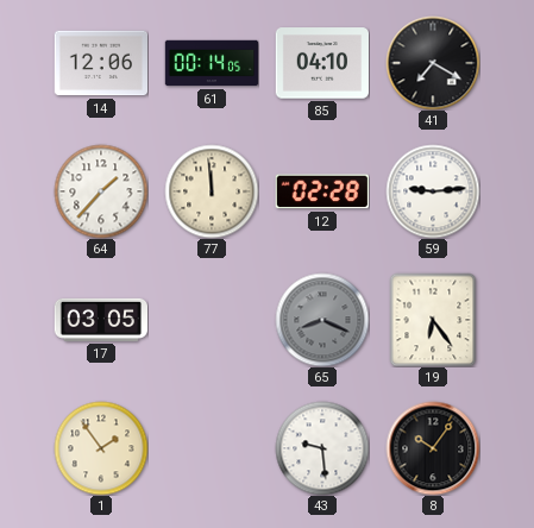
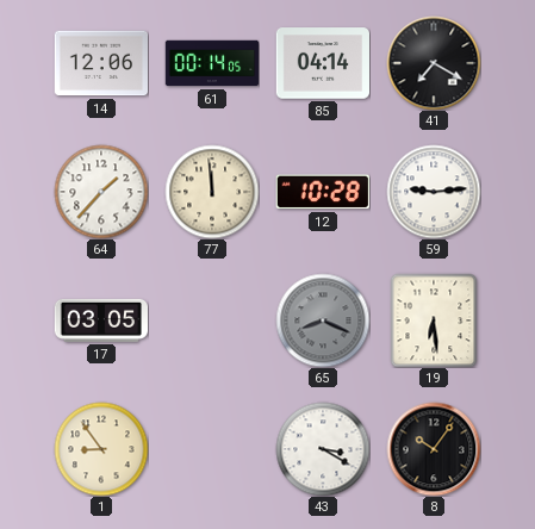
85: 04:10 -> 04:14 (322, 63)
12: 02:28 -> 10:28 (323, 192)
19: 6:24 -> 6:29 (434, 320)
1: 1:54 -> 8:54 (101, 449)
43: 9:29 -> 3:20 (323, 449)
